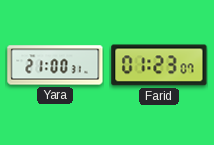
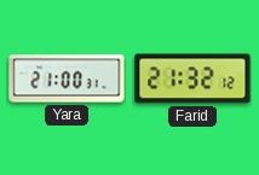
Farid: 01:23 -> 21:32 (192, 78)
